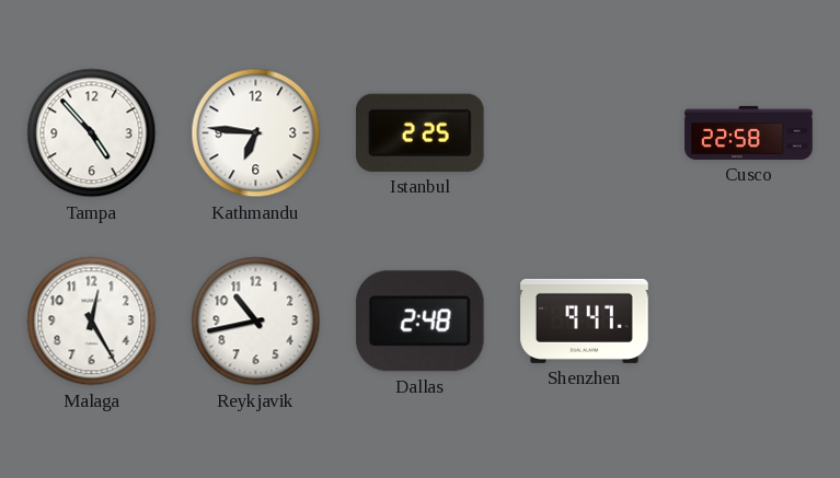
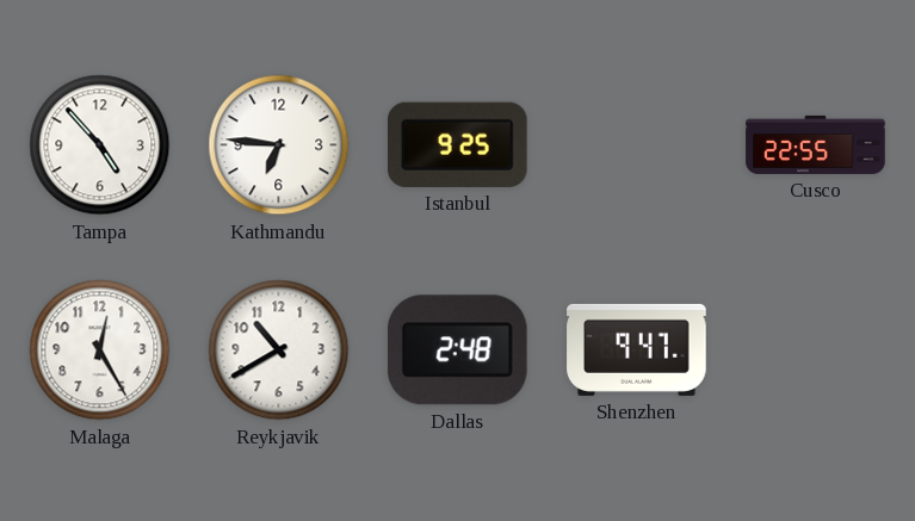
Istanbul: 2:25 -> 9:25 (458, 144)
Cusco: 22:58 -> 22:55 (816, 144)
Reykjavik: 10:43 -> 10:40 (279, 351)
